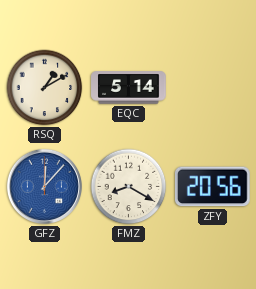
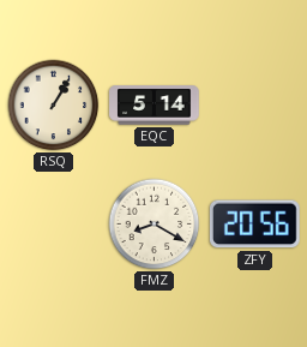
RSQ: 1:10 -> 1:05 (54, 106)
GFZ: 12:07 -> none (44, 186)
